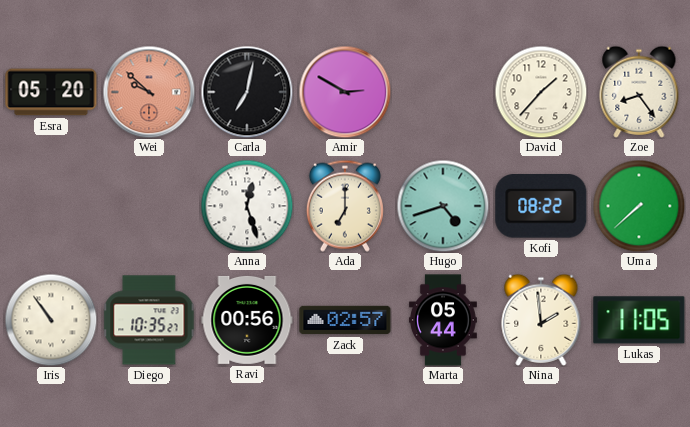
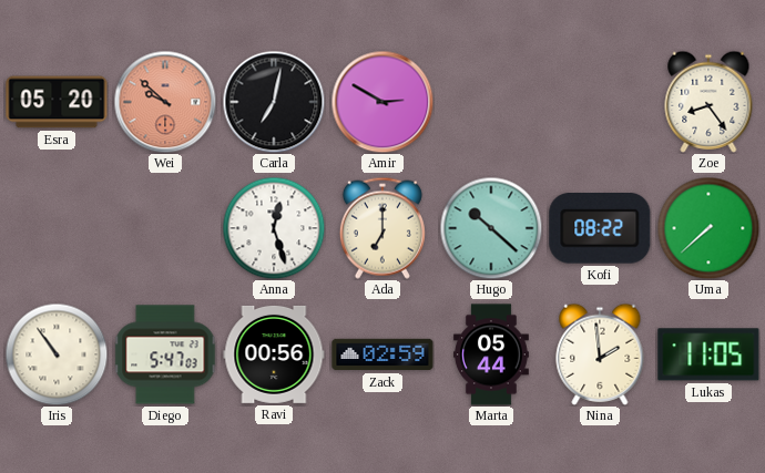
David: 1:37 -> none (541, 92)
Hugo: 4:42 -> 10:22 (491, 228)
Diego: 10:35 -> 5:47 (165, 354)
Zack: 02:57 -> 02:59 (382, 354)
